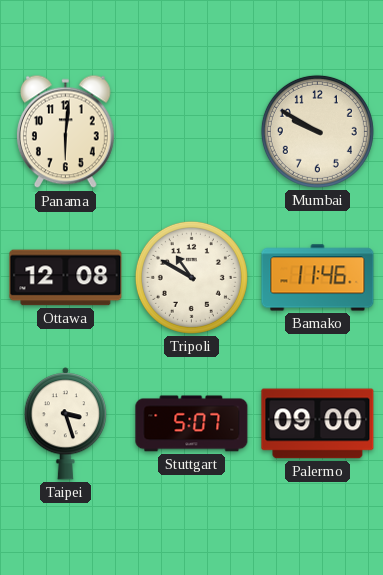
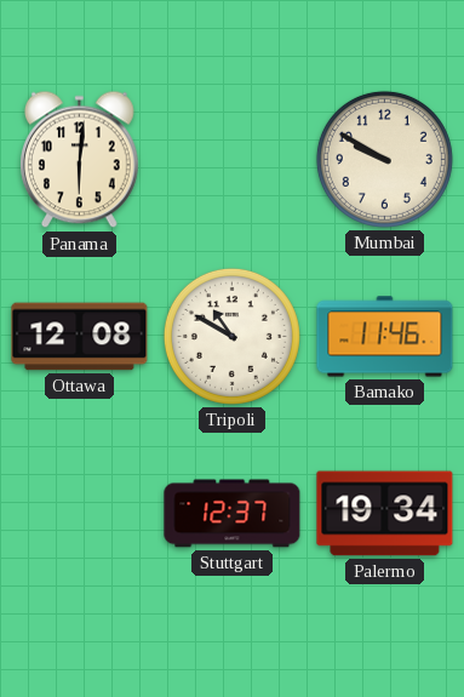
Taipei: 3:27 -> none (65, 424)
Stuttgart: 5:07 -> 12:37 (233, 514)
Palermo: 09:00 -> 19:34 (385, 514)
